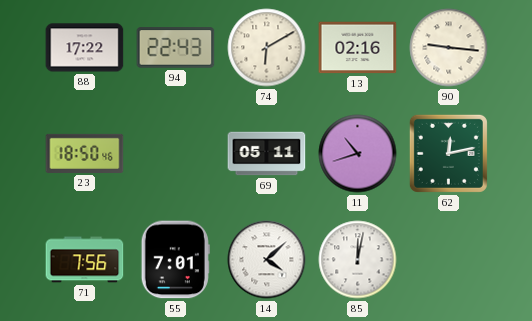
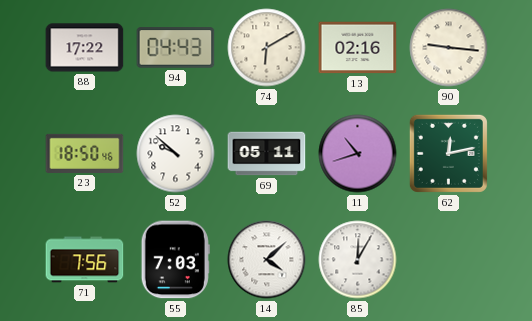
94: 22:43 -> 04:43 (176, 48)
52: none -> 9:52 (176, 154)
55: 7:01 -> 7:03 (175, 260)
85: 12:02 -> 12:05 (358, 260)
